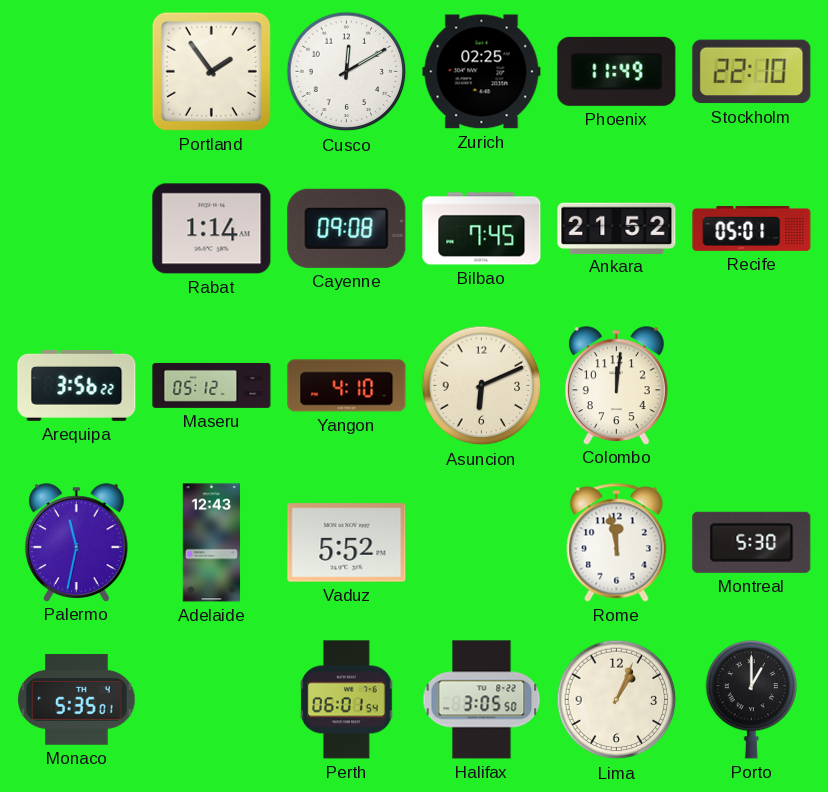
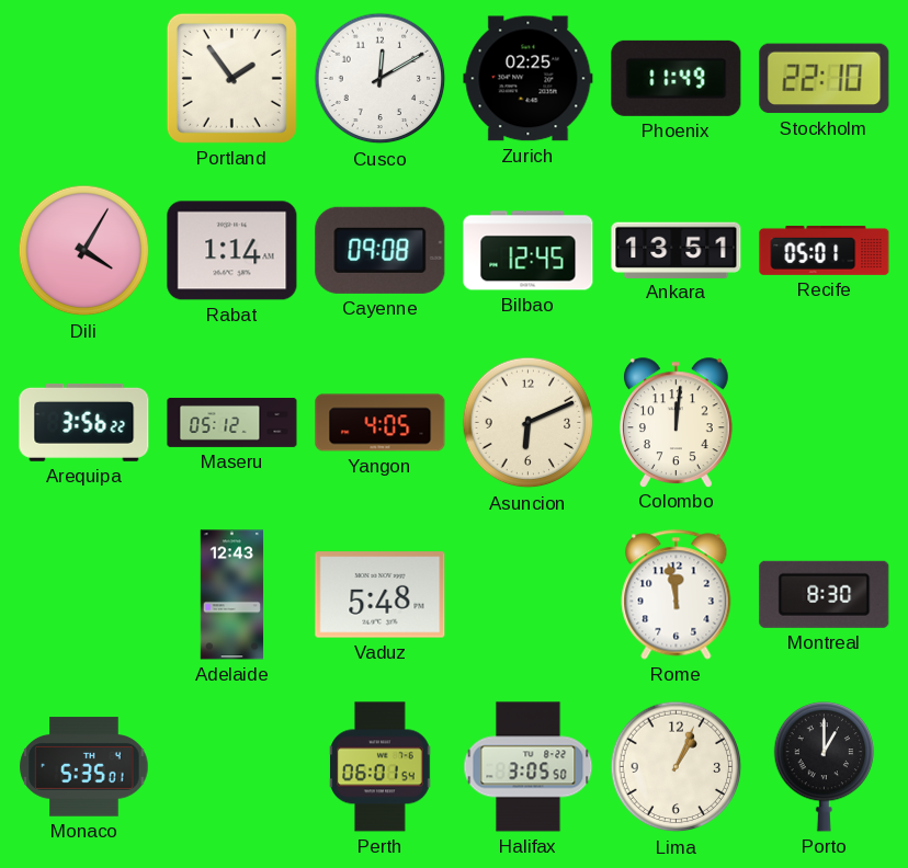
Dili: none -> 4:05 (84, 251)
Bilbao: 7:45 -> 12:45 (529, 251)
Ankara: 21:52 -> 13:51 (677, 250)
Yangon: 4:10 -> 4:05 (381, 423)
Palermo: 11:32 -> none (76, 542)
Vaduz: 5:52 -> 5:48 (381, 595)
Montreal: 5:30 -> 8:30 (825, 594)
